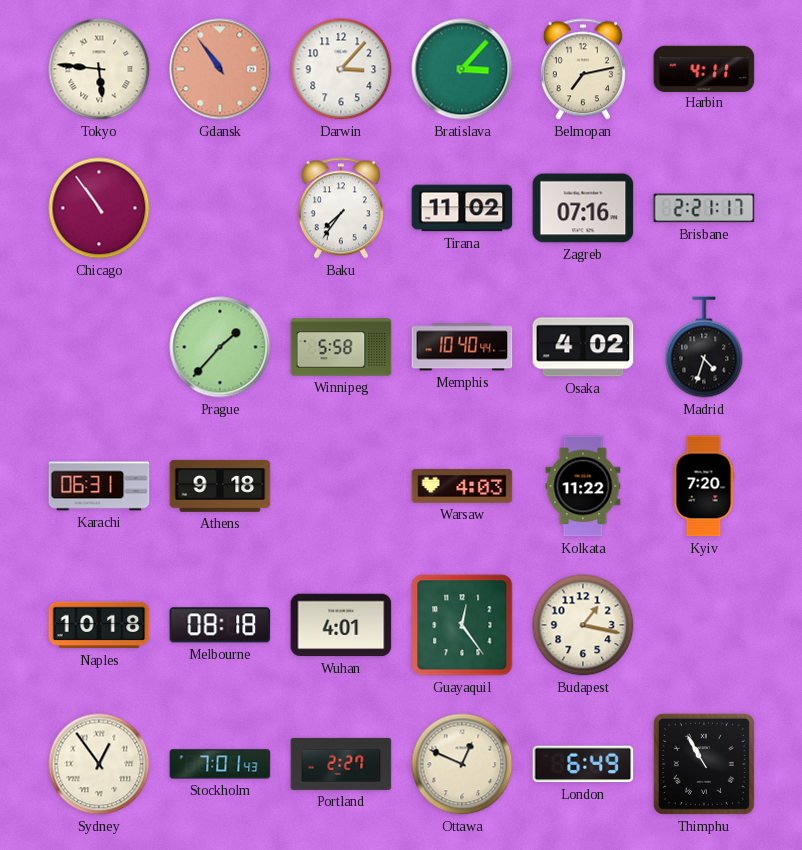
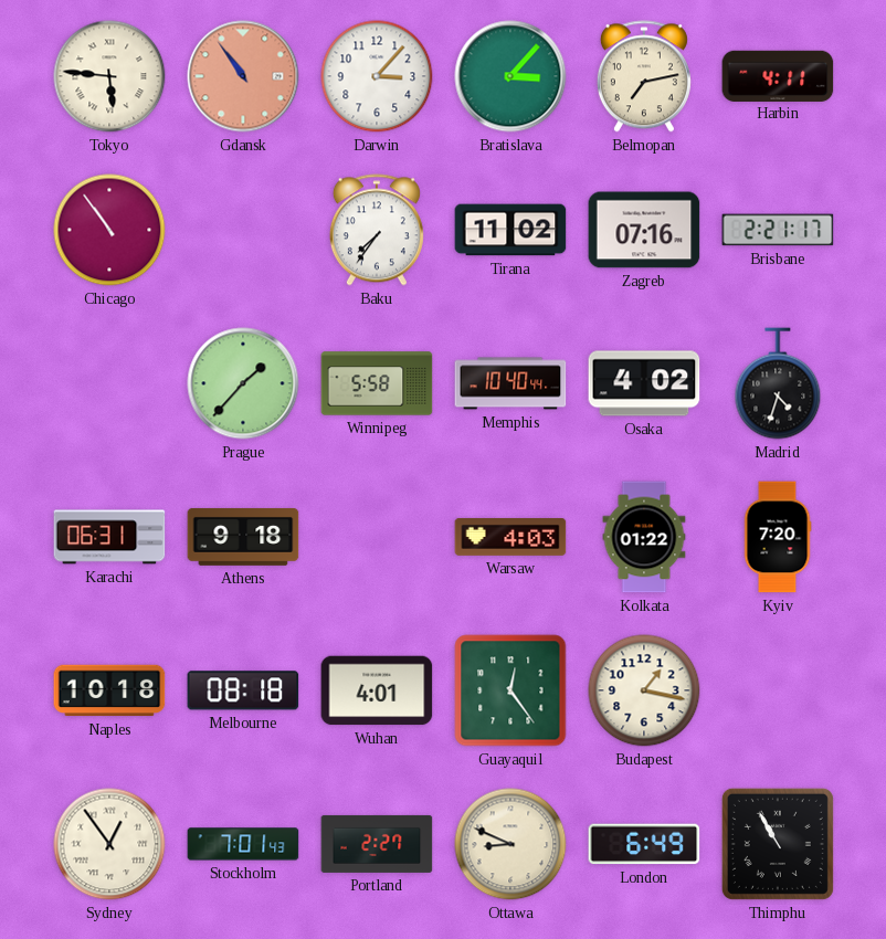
Kolkata: 11:22 -> 01:22 (644, 537)
Ottawa: 12:49 -> 8:49 (510, 844)
